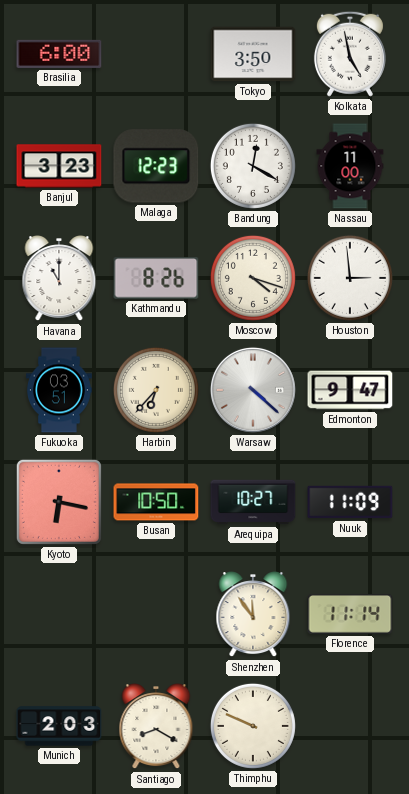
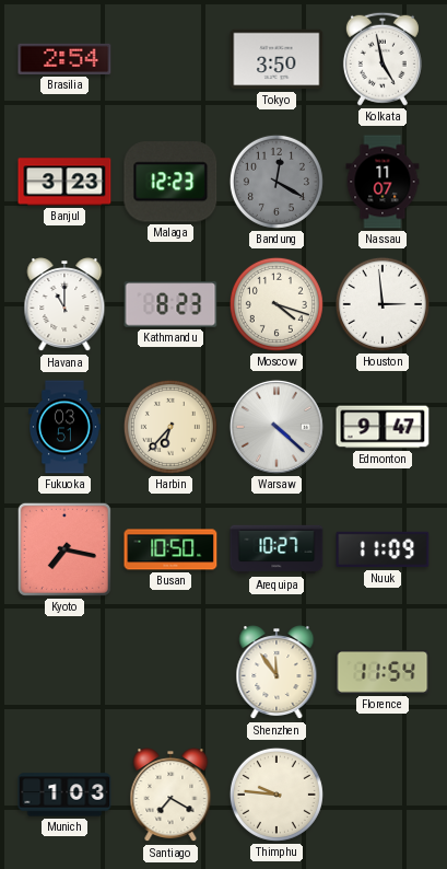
Brasilia: 6:00 -> 2:54 (64, 59)
Bandung dial: white -> grey (277, 182)
Nassau: 11:00 -> 11:07 (383, 182)
Kathmandu: 8:26 -> 8:23 (170, 304)
Kyoto: 6:17 -> 7:17 (64, 549)
Florence: 11:14 -> 11:54 (383, 672)
Munich: 2:03 -> 1:03 (64, 795)
Santiago: 8:20 -> 7:20 (170, 796)
Thimphu: 9:49 -> 9:46 (277, 795)
